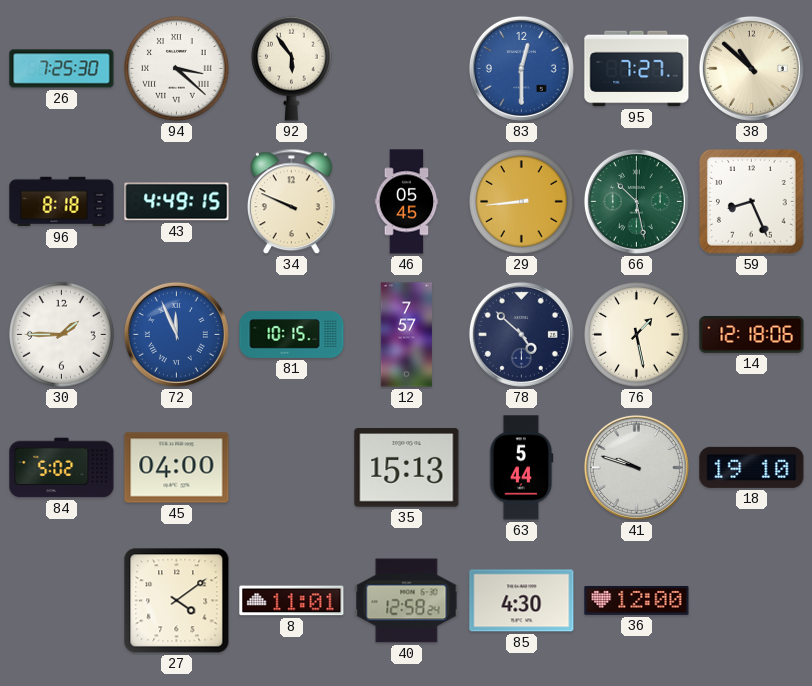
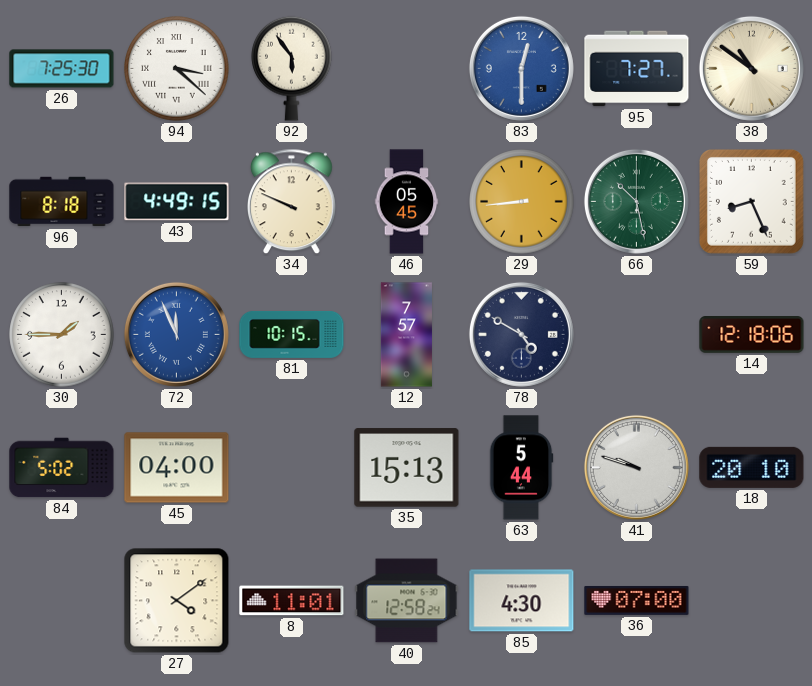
38: 10:52 -> 10:51 (751, 68)
78: 4:52 -> 4:50 (521, 334)
76: 1:28 -> none (637, 335)
18: 19:10 -> 20:10 (752, 467)
36: 12:00 -> 07:00 (637, 600)
